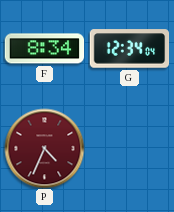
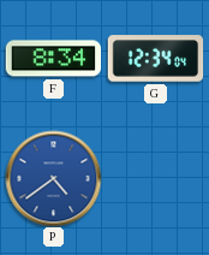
P: 4:34 -> 4:39 (53, 178)
P dial: burgundy -> blue (53, 178)
